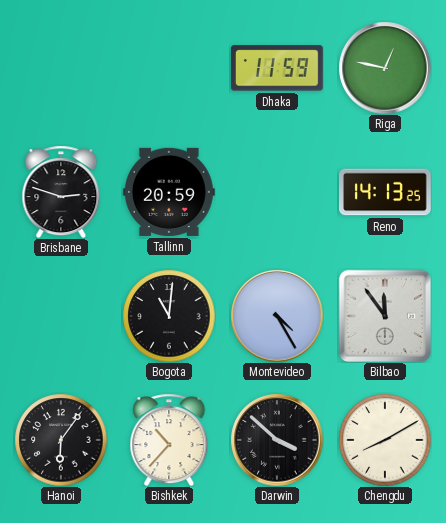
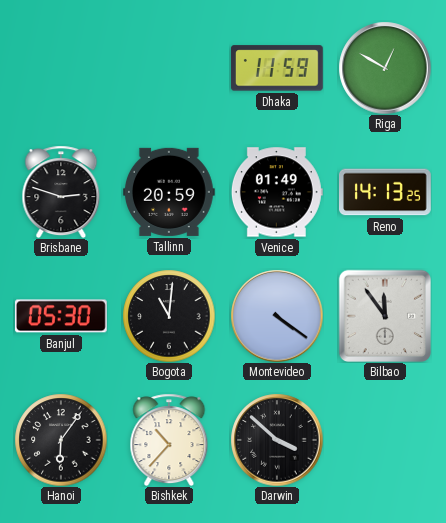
Riga: 12:47 -> 12:50 (385, 68)
Venice: none -> 01:49 (277, 192)
Banjul: none -> 05:30 (61, 316)
Montevideo: 4:25 -> 4:21 (277, 316)
Chengdu: 8:10 -> none (385, 440)
